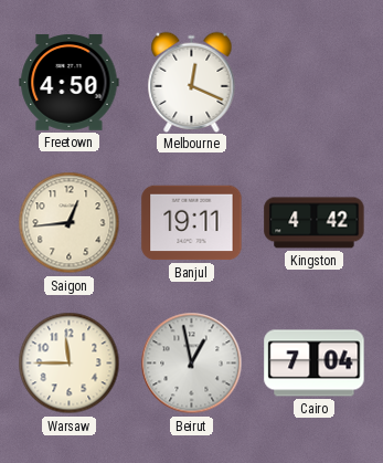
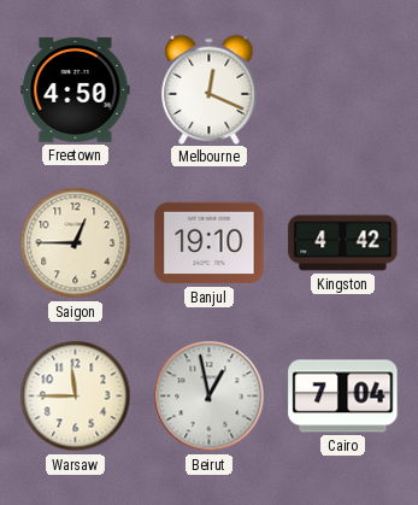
Saigon: 12:44 -> 12:45 (76, 243)
Banjul: 19:11 -> 19:10 (210, 243)
